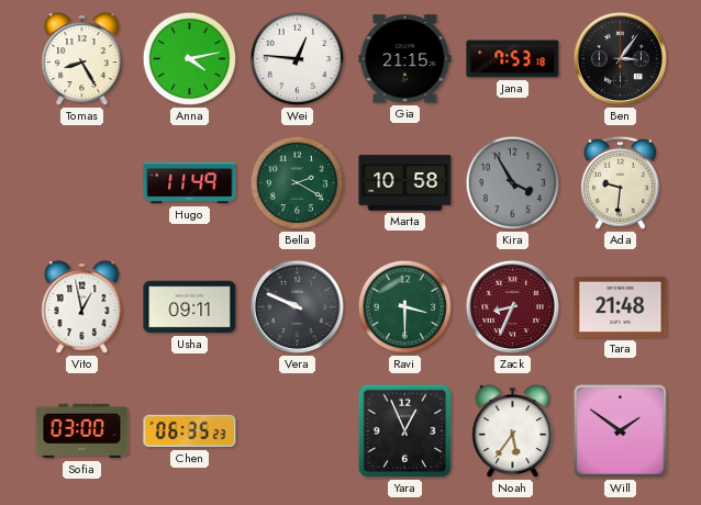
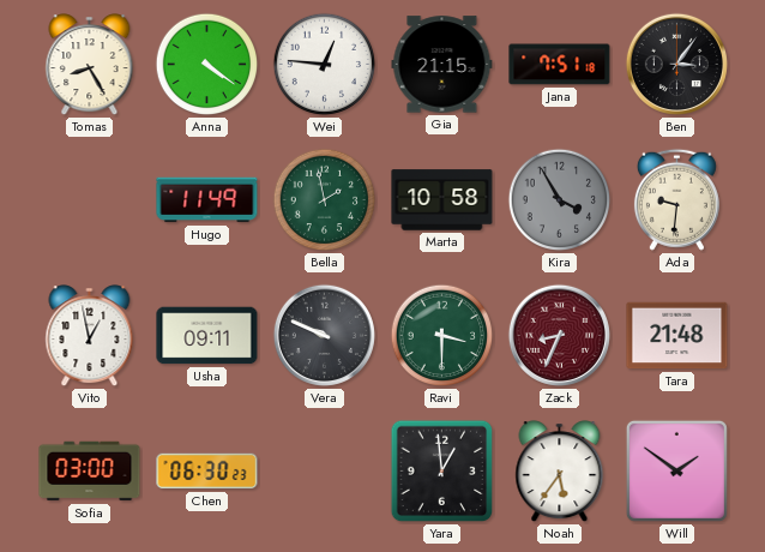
Anna: 4:13 -> 4:21 (207, 65)
Jana: 7:53 -> 7:51 (560, 65)
Bella: 2:20 -> 1:58 (325, 200)
Chen: 06:35 -> 06:30 (207, 472)
Yara: 12:56 -> 12:59 (442, 472)
